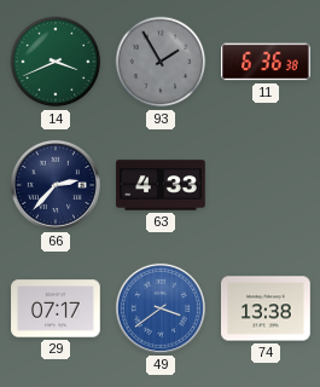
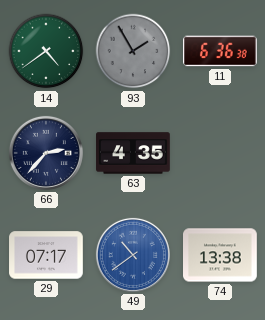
14: 3:41 -> 4:39 (46, 51)
63: 4:33 -> 4:35 (133, 153)
49: 3:39 -> 10:39 (133, 255)
